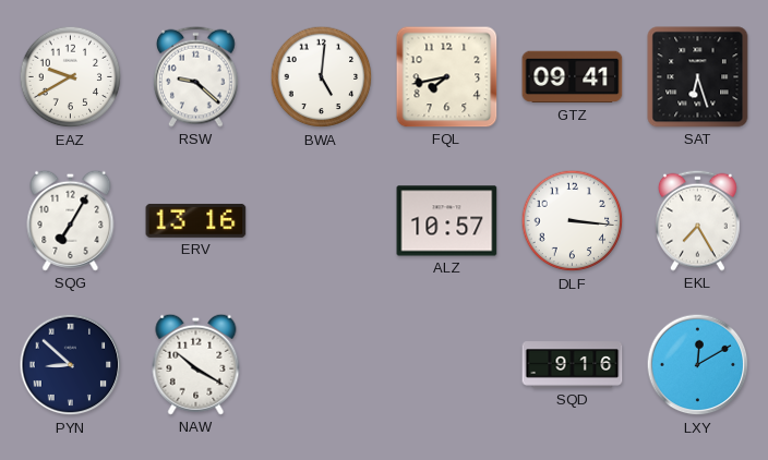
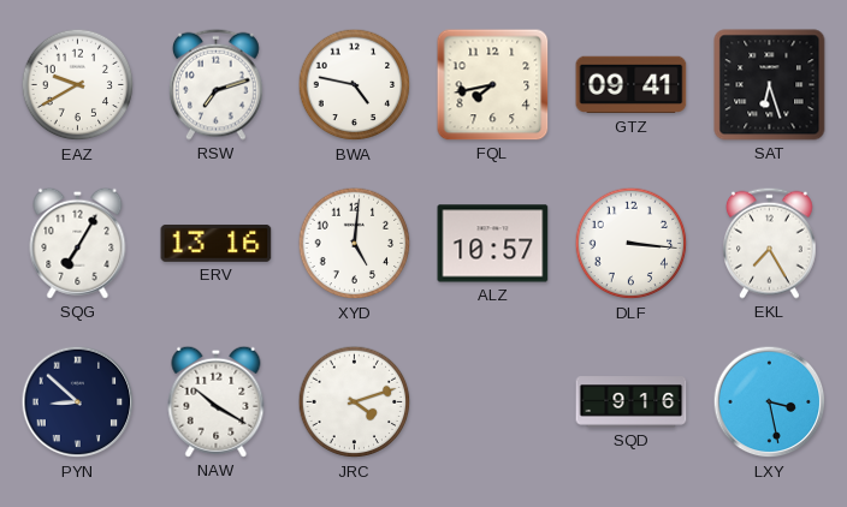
RSW: 9:22 -> 7:12 (217, 84)
BWA: 5:01 -> 4:47 (355, 85)
XYD: none -> 5:01 (355, 244)
JRC: none -> 4:12 (355, 402)
LXY: 12:10 -> 3:28 (770, 402)
